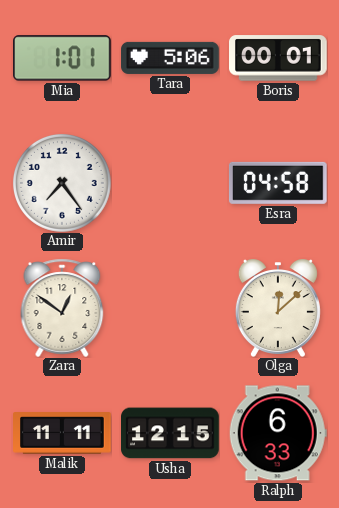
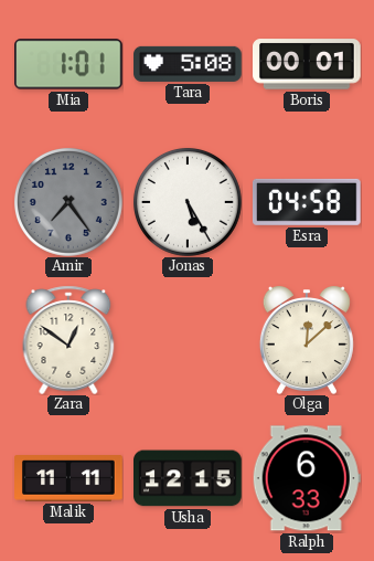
Tara: 5:06 -> 5:08 (188, 64)
Amir dial: white -> grey (68, 202)
Jonas: none -> 5:25 (188, 202)
